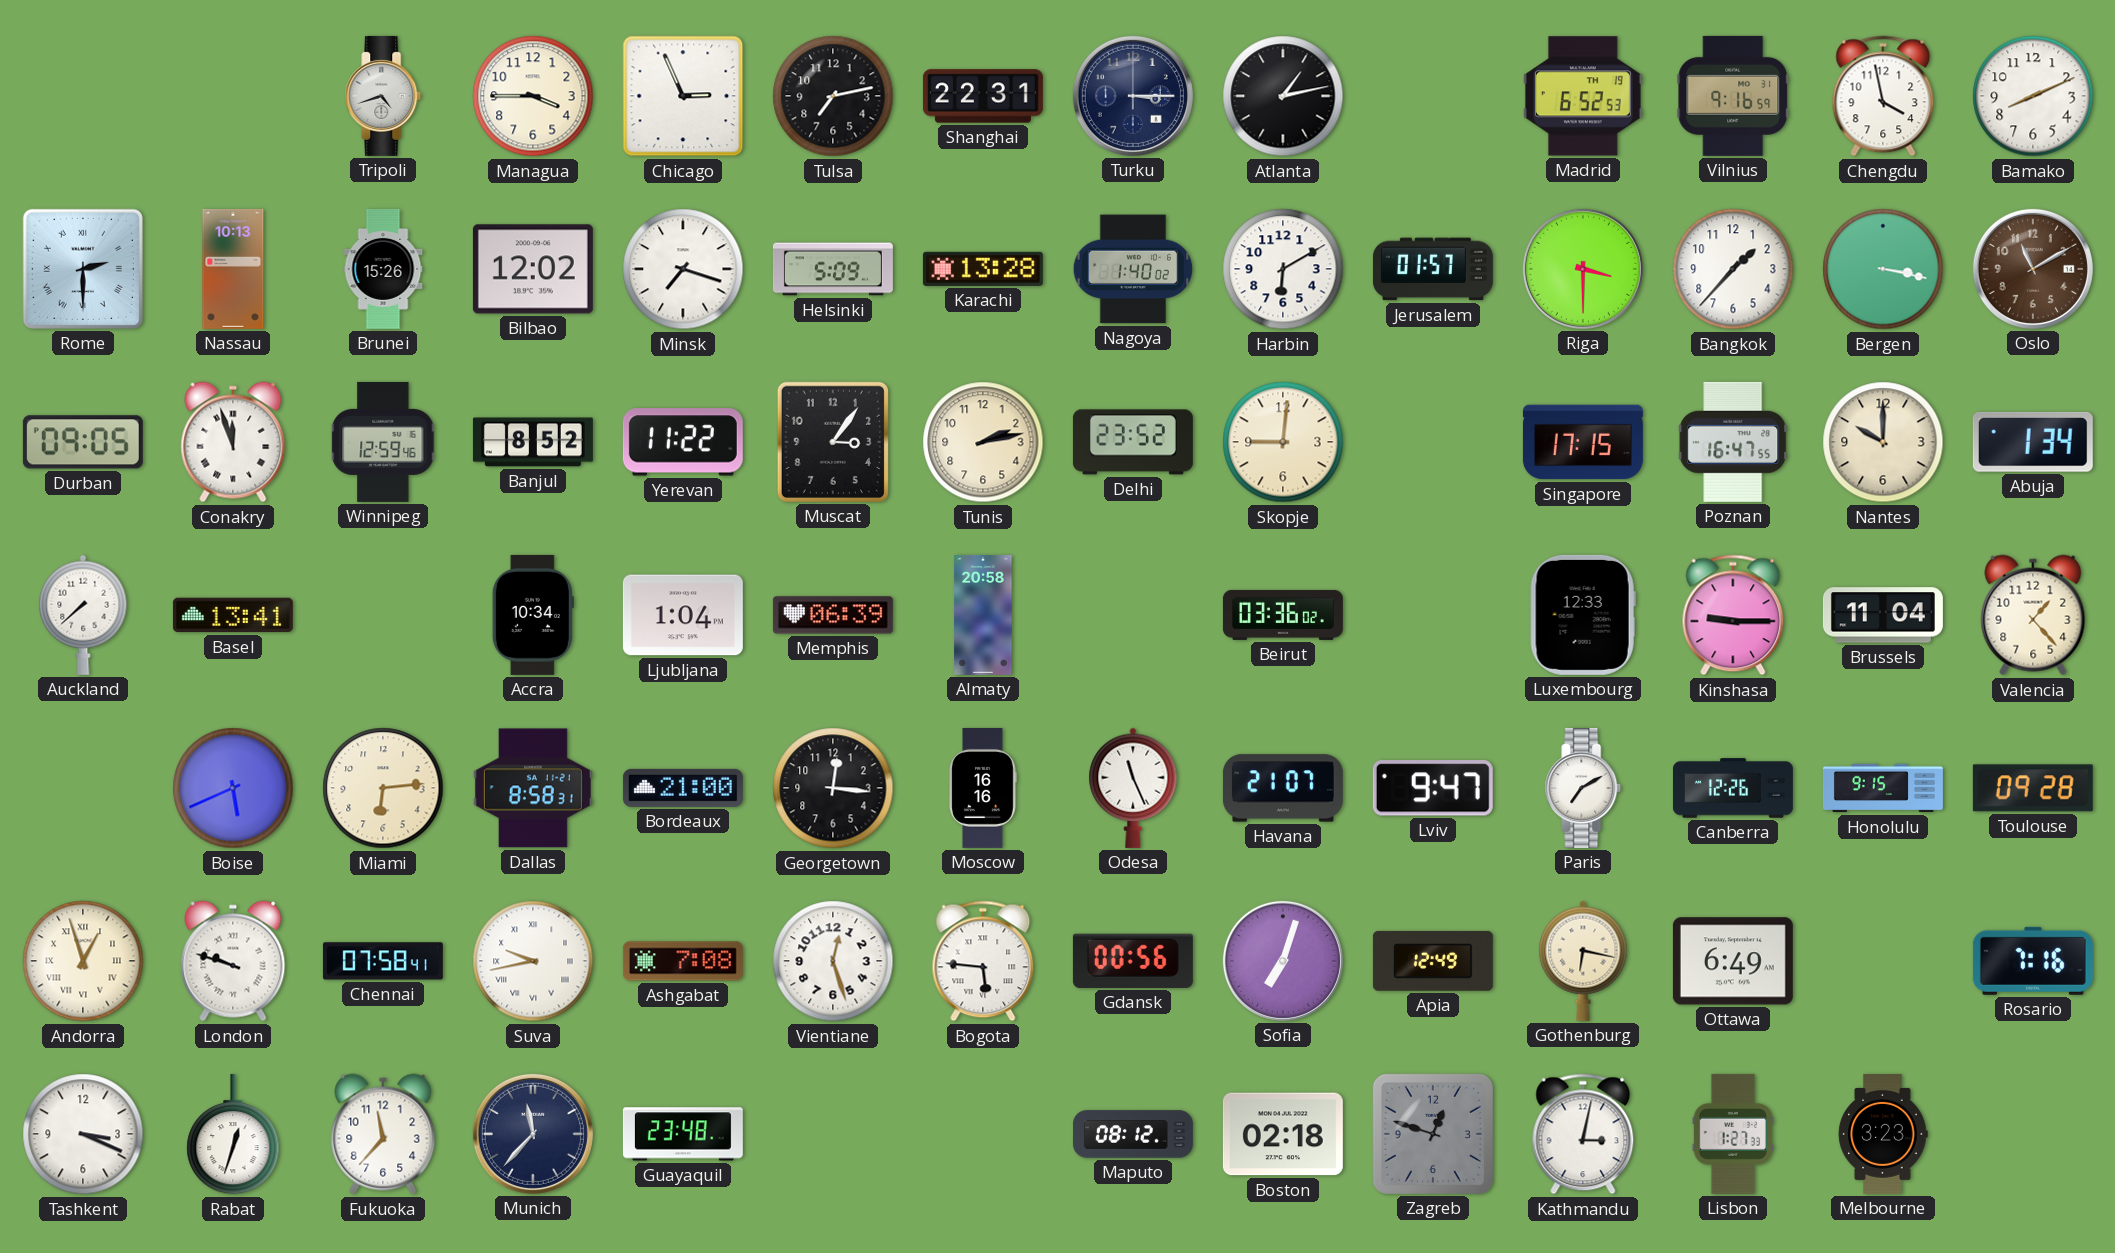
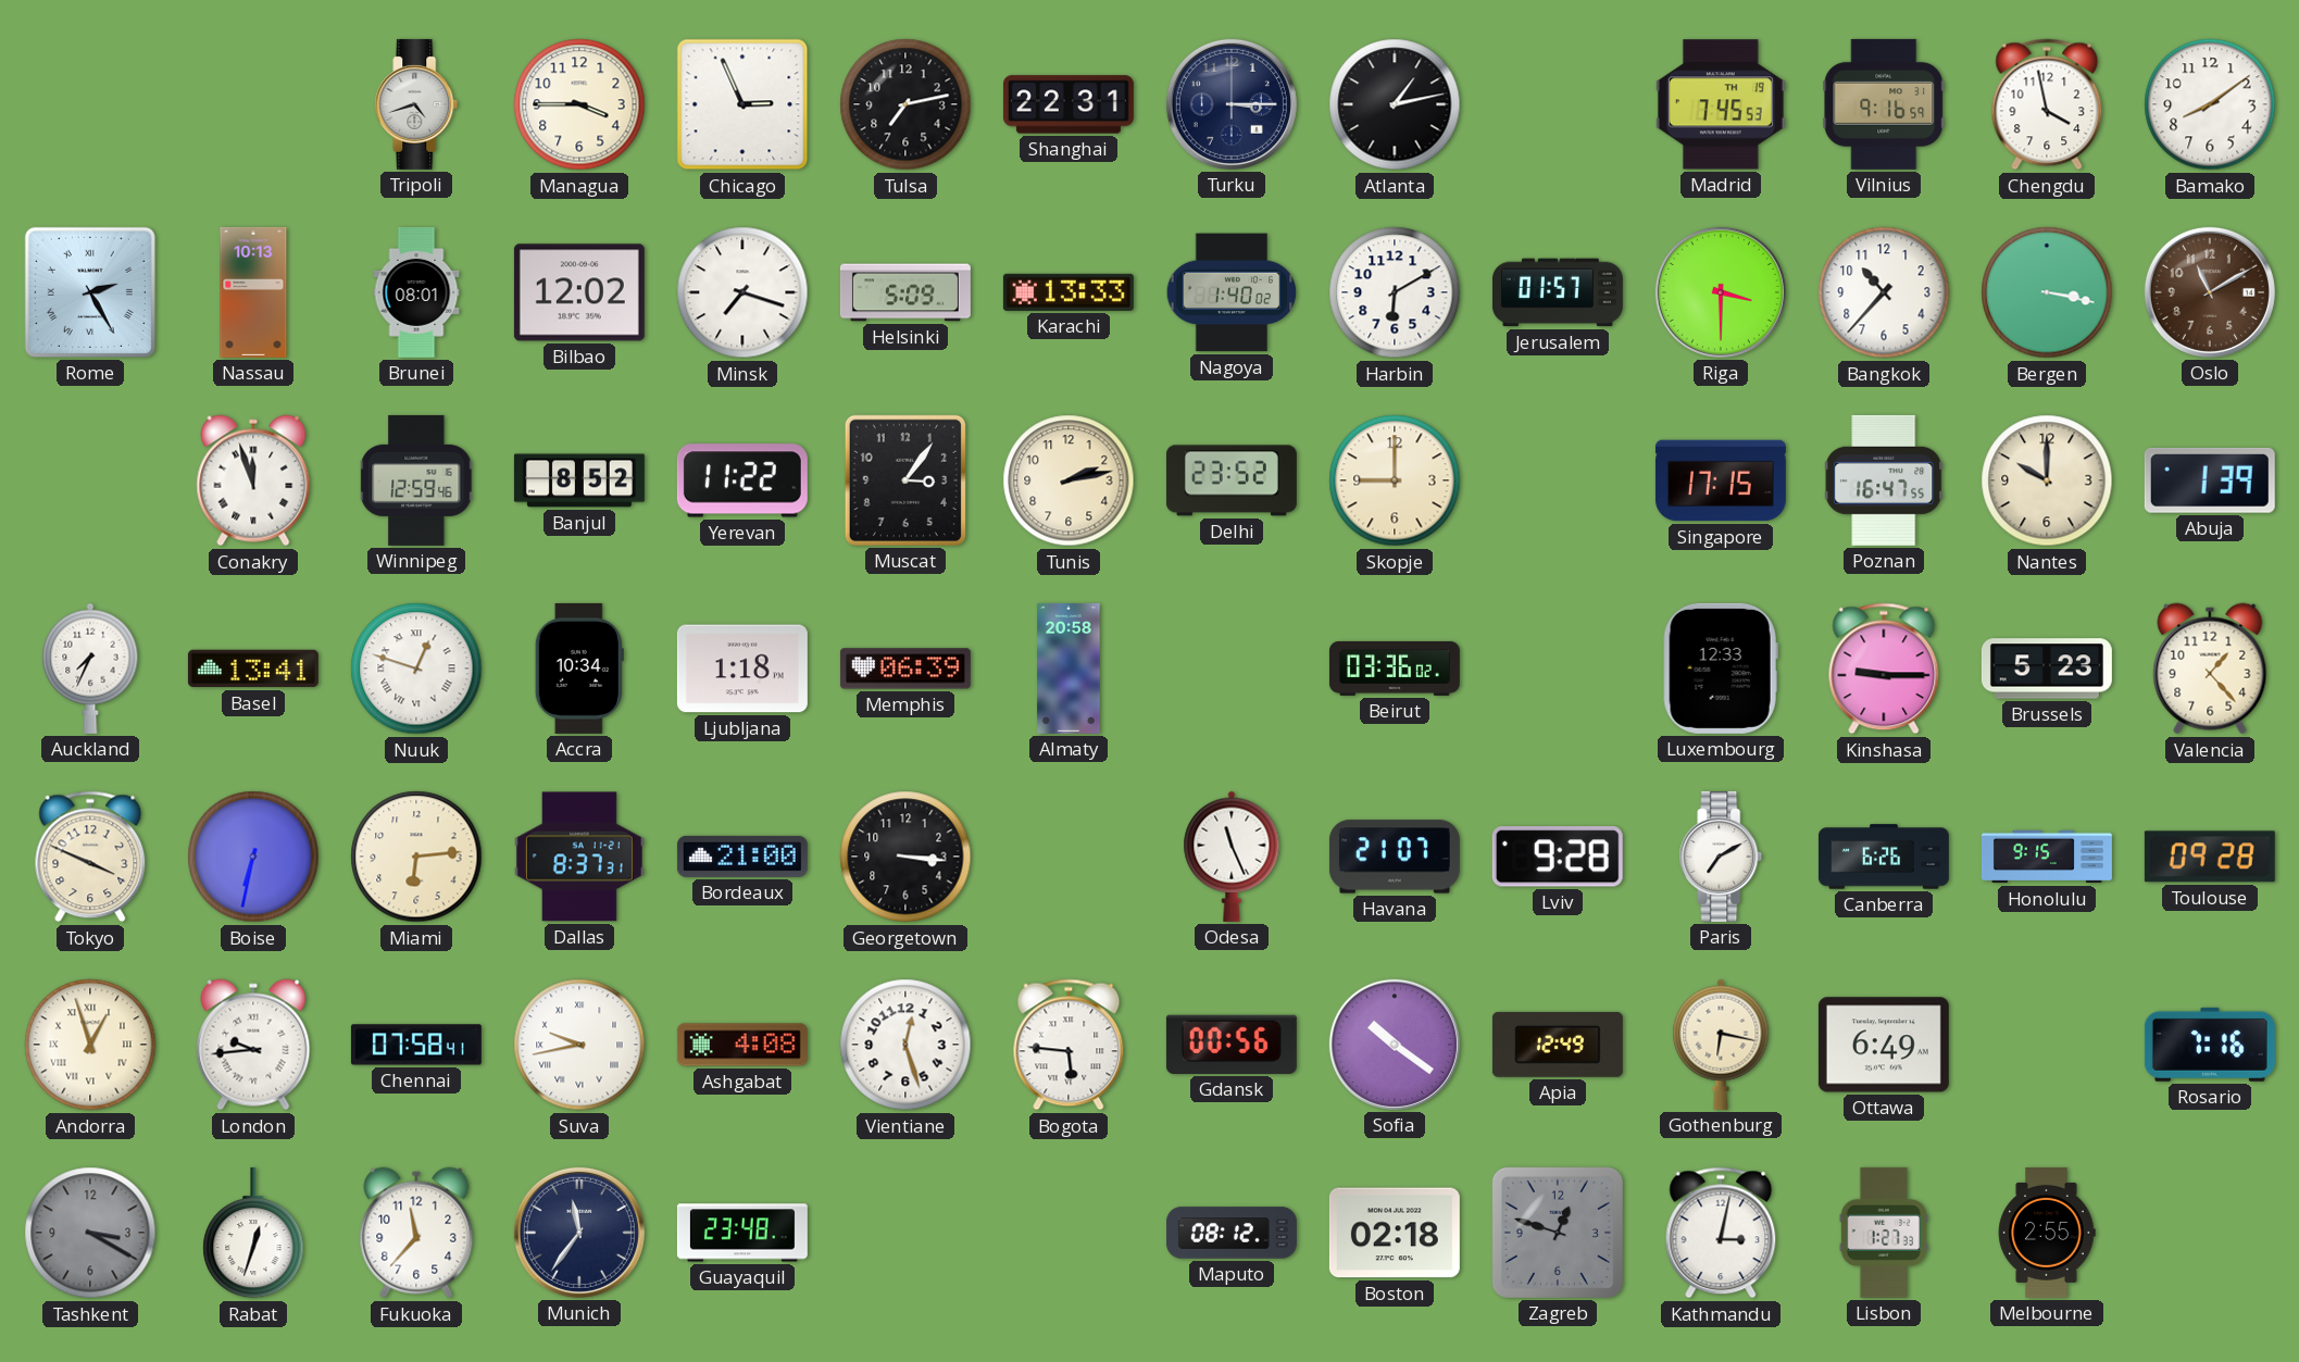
Madrid: 6:52 -> 7:45 (1721, 104)
Bamako: 8:11 -> 8:09 (2210, 104)
Rome: 2:30 -> 2:25 (90, 292)
Brunei: 15:26 -> 08:01 (416, 292)
Karachi: 13:28 -> 13:33 (1069, 292)
Bangkok: 1:37 -> 10:37 (1884, 292)
Durban: 09:05 -> none (83, 442)
Skopje: 9:01 -> 9:00 (1395, 480)
Abuja: 1:34 -> 1:39 (2210, 480)
Auckland: 7:38 -> 7:34 (90, 668)
Nuuk: none -> 12:48 (416, 668)
Ljubljana: 1:04 -> 1:18 (742, 668)
Brussels: 11:04 -> 5:23 (2047, 668)
Tokyo: none -> 3:49 (90, 857)
Boise: 5:41 -> 6:32 (253, 857)
Dallas: 8:58 -> 8:37 (579, 857)
Georgetown: 12:16 -> 3:16 (905, 857)
Moscow: 16:16 -> none (983, 788)
Lviv: 9:47 -> 9:28 (1558, 857)
Canberra: 12:26 -> 6:26 (1884, 857)
London: 9:48 -> 9:44 (253, 1045)
Ashgabat: 7:08 -> 4:08 (742, 1045)
Sofia: 7:03 -> 10:21 (1395, 1045)
Tashkent: 3:19 -> 3:20 (90, 1233)
Tashkent dial: white -> grey (90, 1233)
Munich: 11:37 -> 11:36 (579, 1233)
Melbourne: 3:23 -> 2:55 (2047, 1233)
